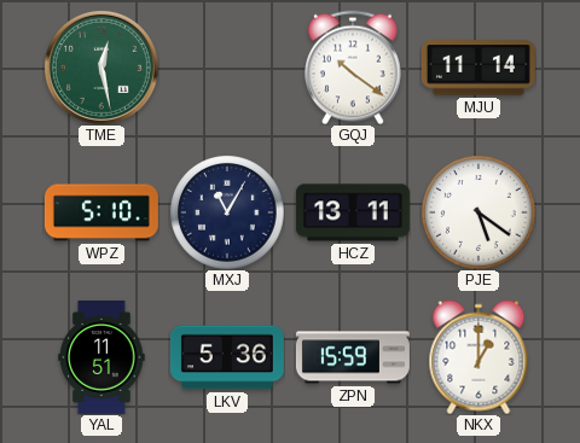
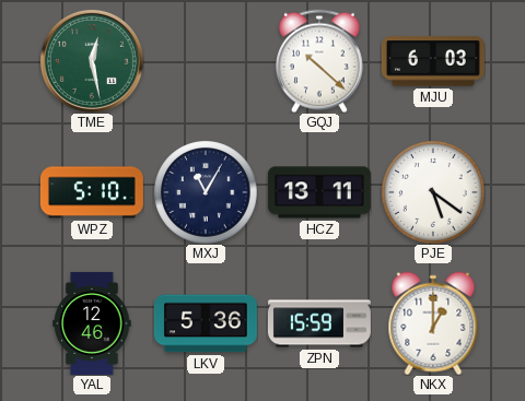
GQJ: 10:21 -> 10:22 (320, 61)
MJU: 11:14 -> 6:03 (433, 61)
YAL: 11:51 -> 12:46 (92, 323)
